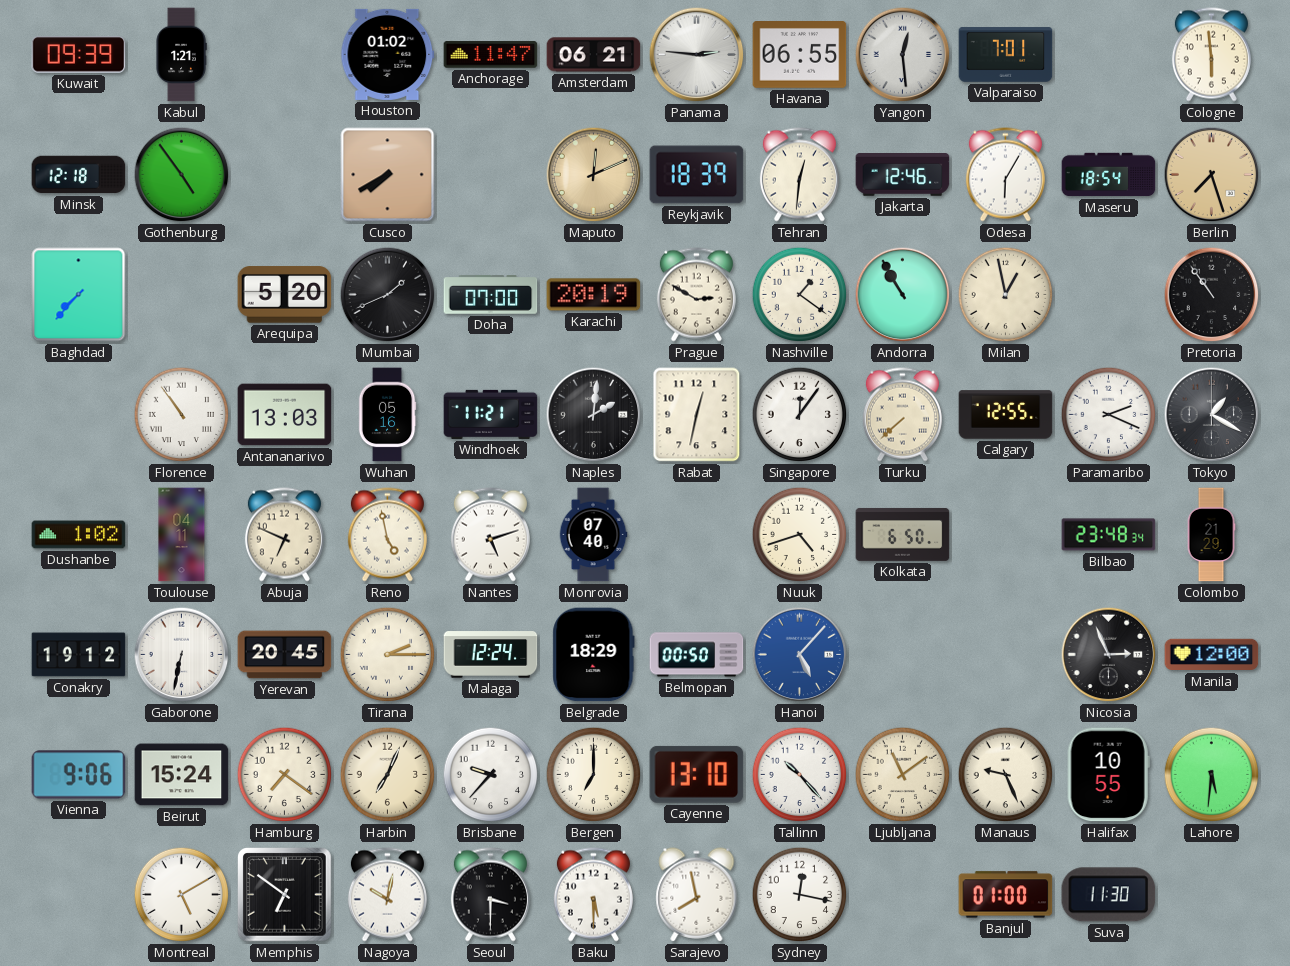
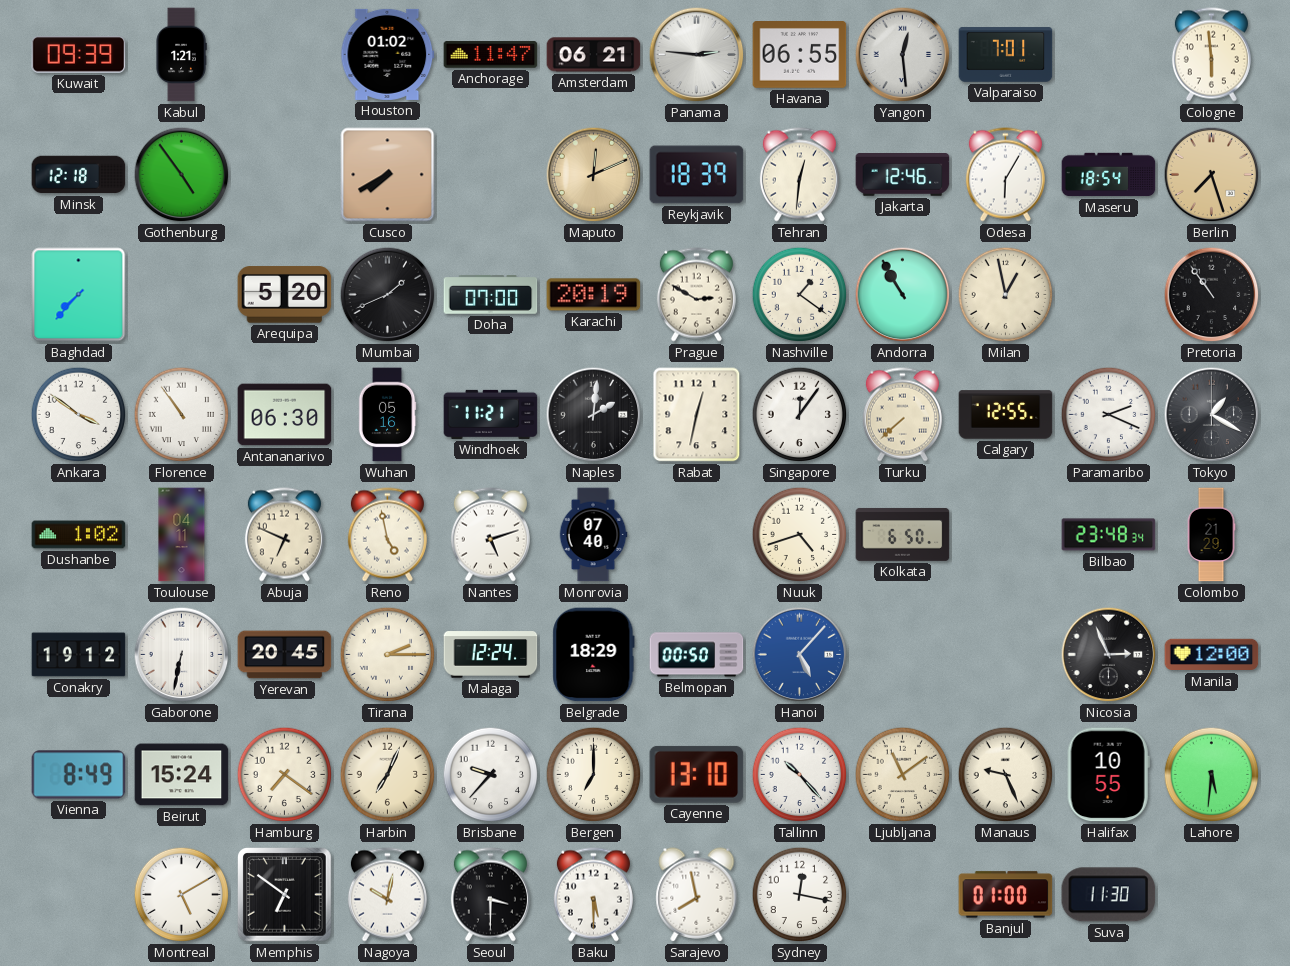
Ankara: none -> 3:51 (79, 415)
Antananarivo: 13:03 -> 06:30 (285, 415)
Vienna: 9:06 -> 8:49 (79, 775)
